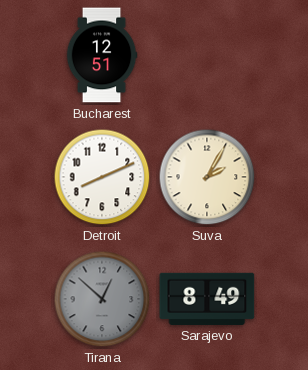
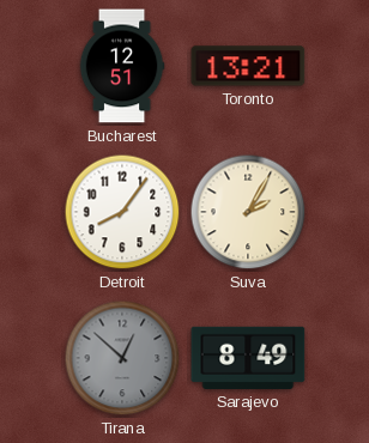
Toronto: none -> 13:21 (248, 66)
Detroit: 8:11 -> 8:06 (122, 212)
